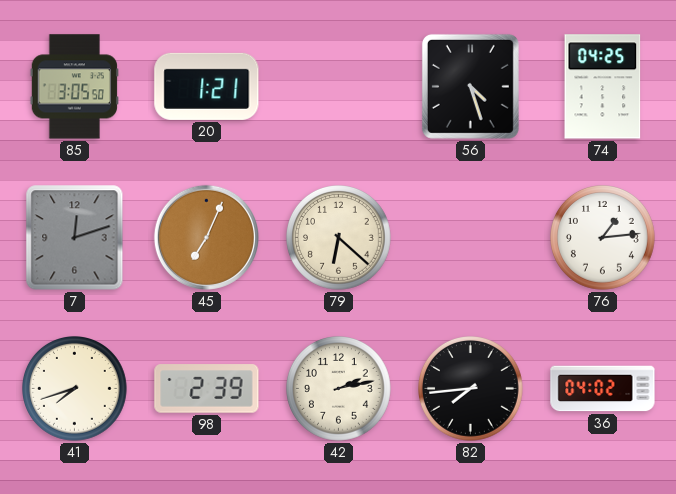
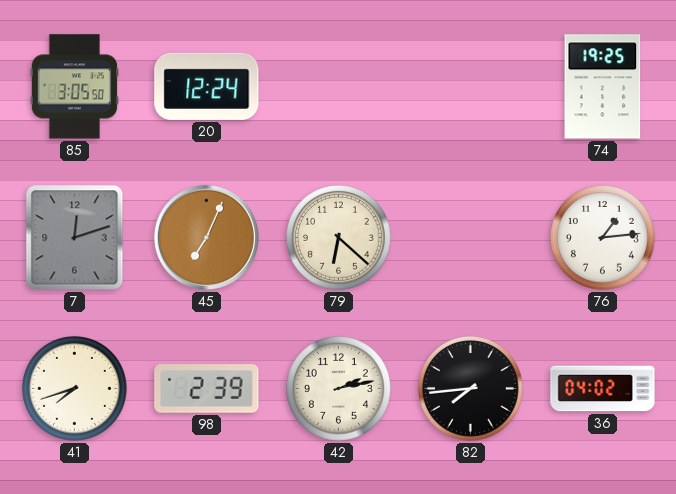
20: 1:21 -> 12:24 (207, 86)
56: 4:27 -> none (470, 86)
74: 04:25 -> 19:25 (603, 87)
